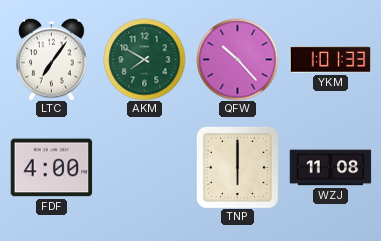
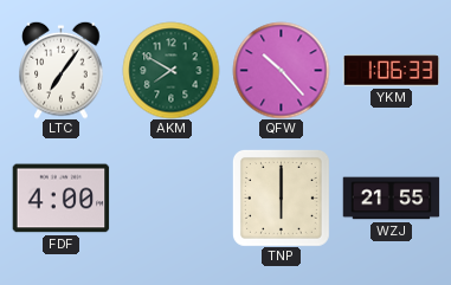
YKM: 1:01 -> 1:06 (391, 71)
WZJ: 11:08 -> 21:55 (391, 199)
